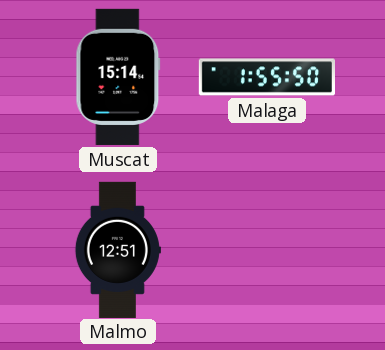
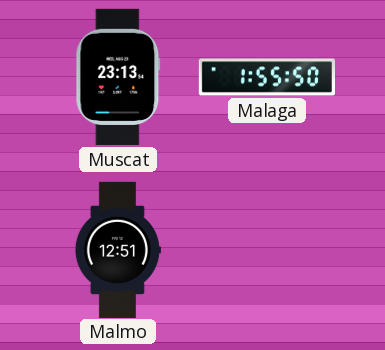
Muscat: 15:14 -> 23:13 (118, 77)
